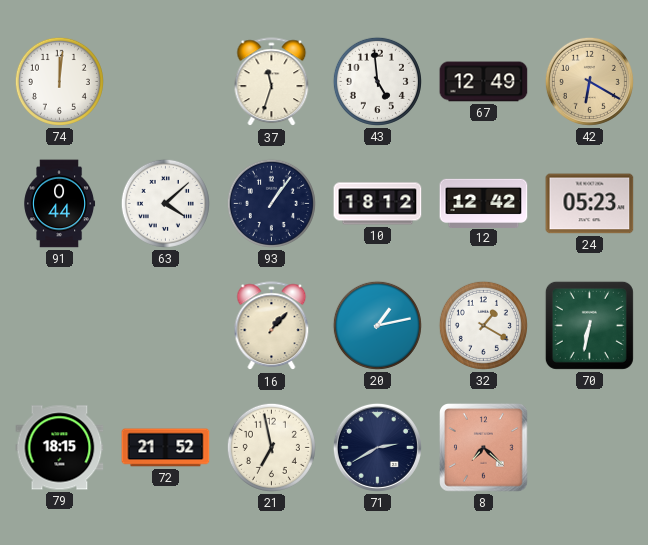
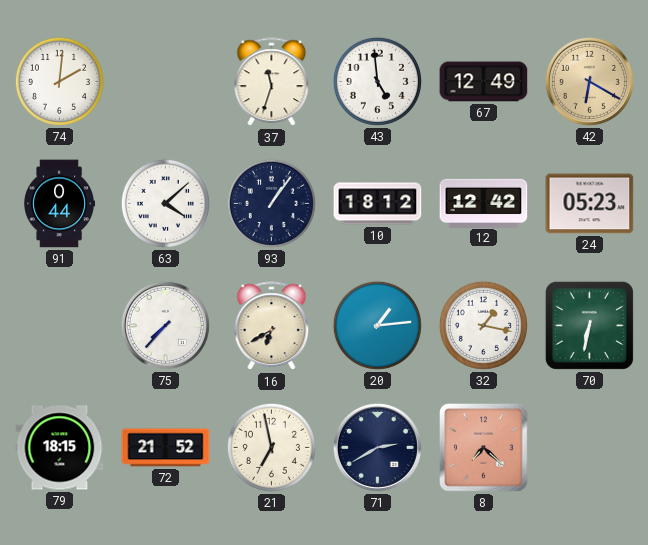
74: 12:01 -> 2:01 (59, 81)
75: none -> 7:37 (165, 325)
16: 1:07 -> 6:40 (272, 326)
20: 1:13 -> 1:14 (377, 325)
32: 1:20 -> 1:17 (483, 325)
